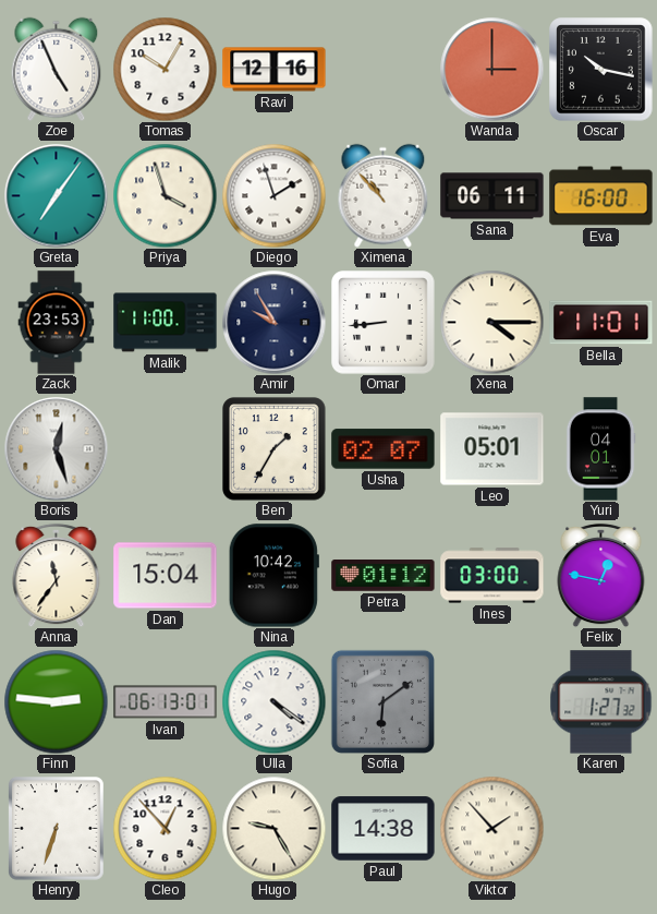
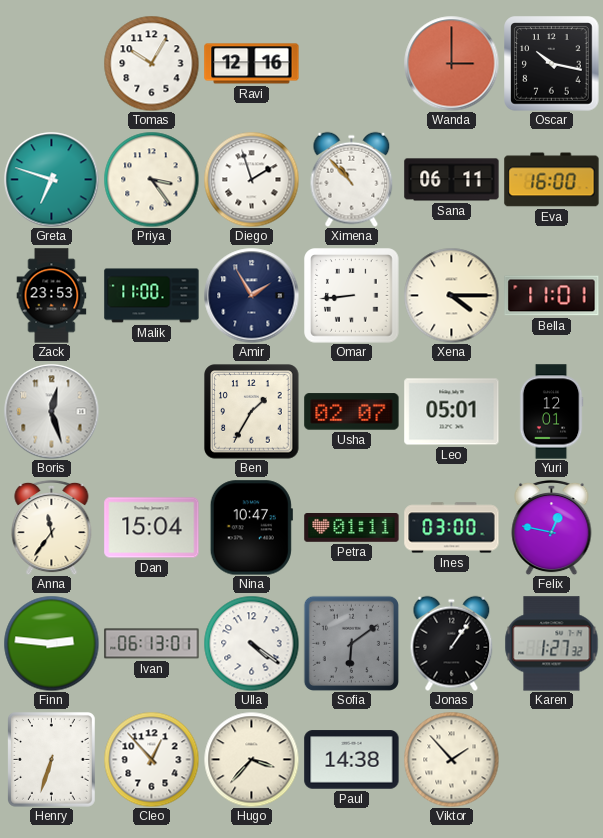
Zoe: 4:56 -> none (57, 69)
Greta: 7:06 -> 6:48 (51, 179)
Priya: 3:57 -> 3:24 (151, 179)
Amir: 9:55 -> 1:55 (251, 295)
Yuri: 04:01 -> 12:01 (551, 412)
Nina: 10:42 -> 10:47 (251, 528)
Petra: 01:12 -> 01:11 (352, 528)
Jonas: none -> 1:06 (452, 643)
Hugo: 9:25 -> 3:37 (251, 759)
